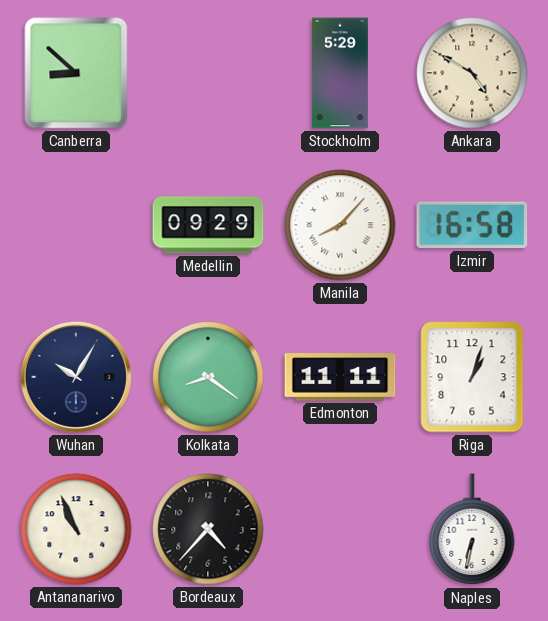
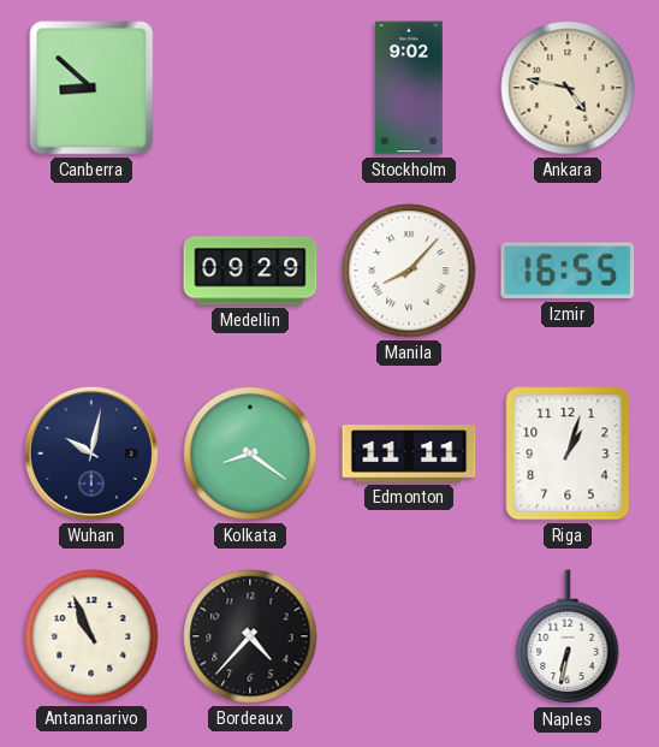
Stockholm: 5:29 -> 9:02 (409, 88)
Ankara: 4:50 -> 4:47 (568, 88)
Izmir: 16:58 -> 16:55 (568, 271)
Wuhan: 10:05 -> 10:02 (91, 453)
